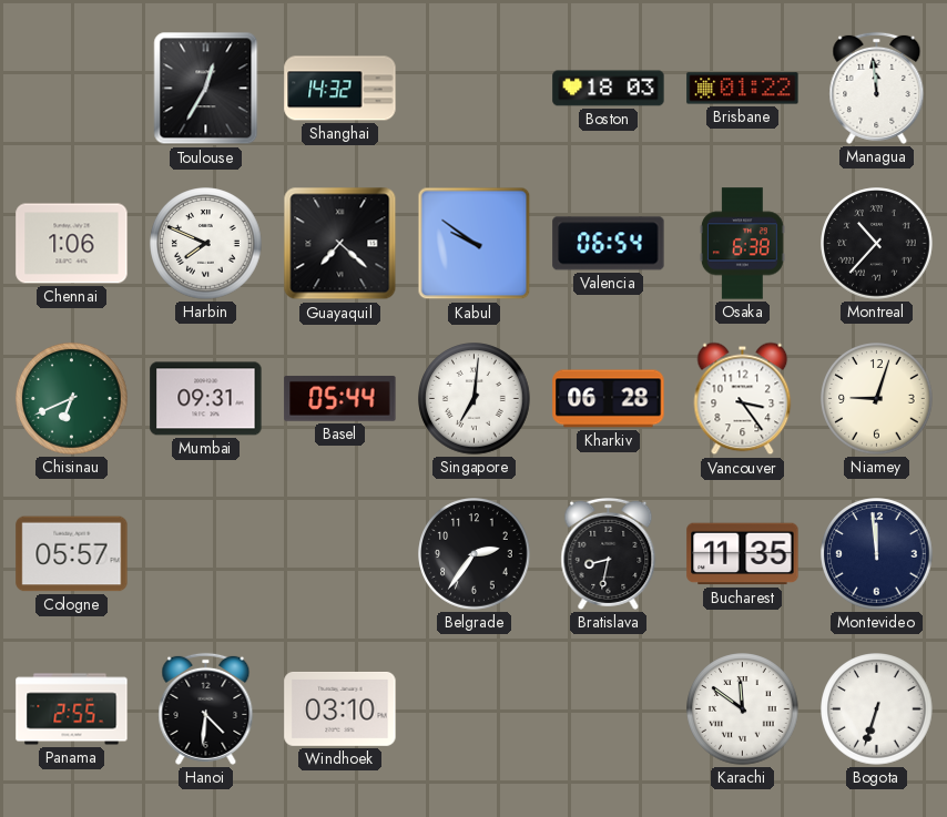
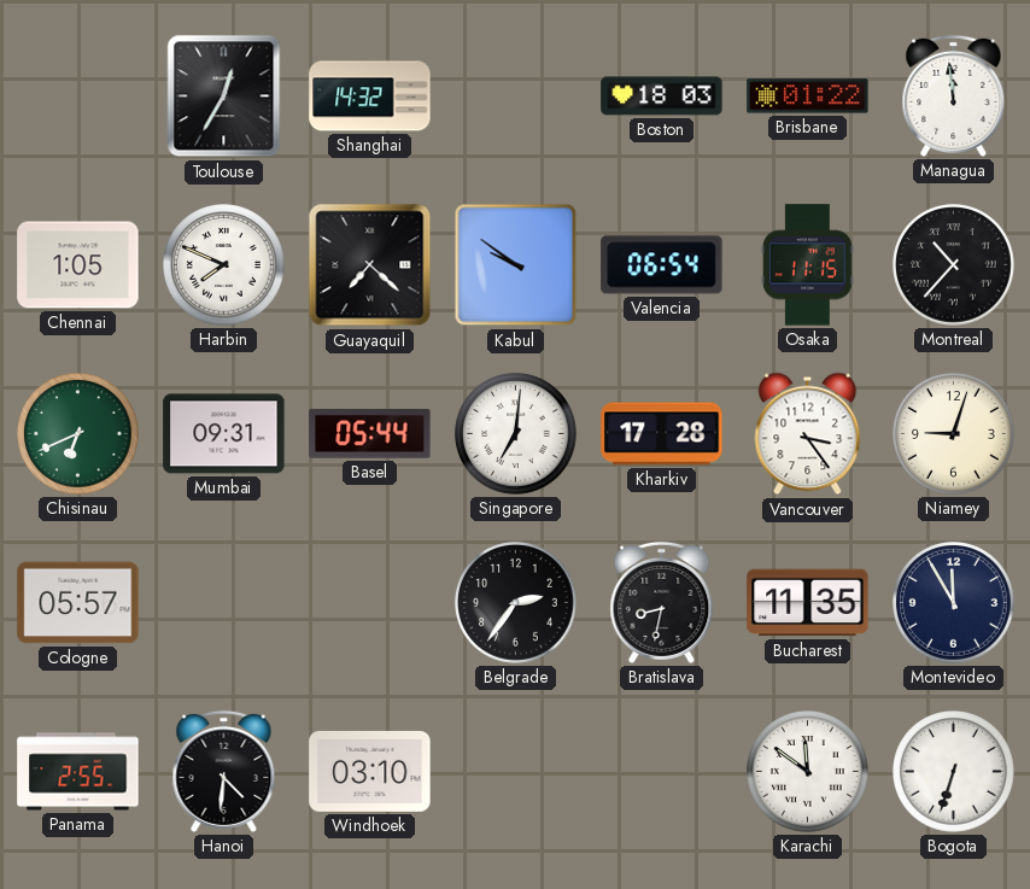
Chennai: 1:06 -> 1:05 (78, 265)
Osaka: 6:38 -> 11:15 (807, 265)
Kharkiv: 06:28 -> 17:28 (662, 434)
Montevideo: 11:59 -> 11:55 (954, 603)
